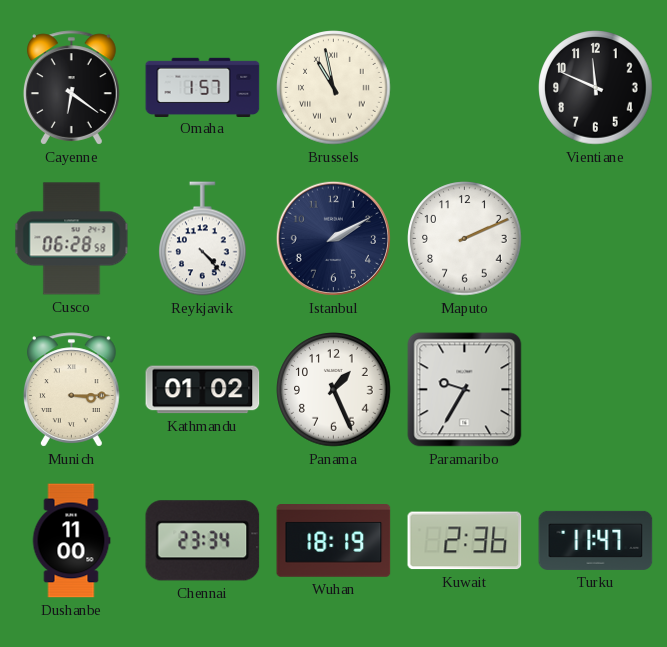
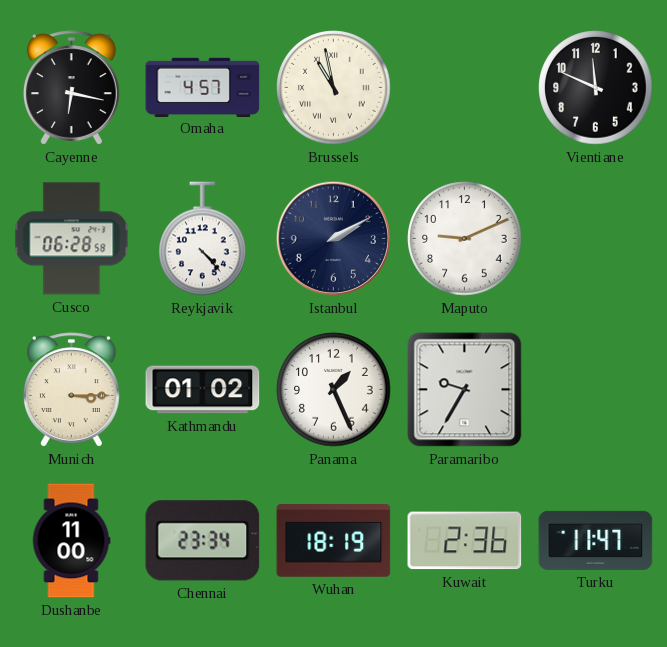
Cayenne: 6:21 -> 6:17 (71, 88)
Omaha: 1:57 -> 4:57 (203, 87)
Maputo: 2:11 -> 9:11 (465, 239)
